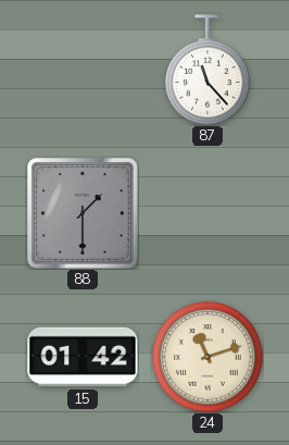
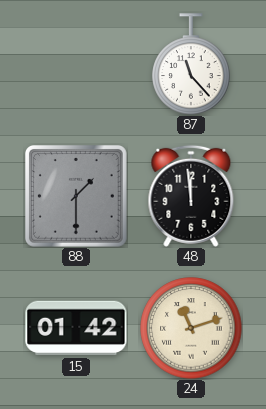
48: none -> 11:59 (191, 196)
